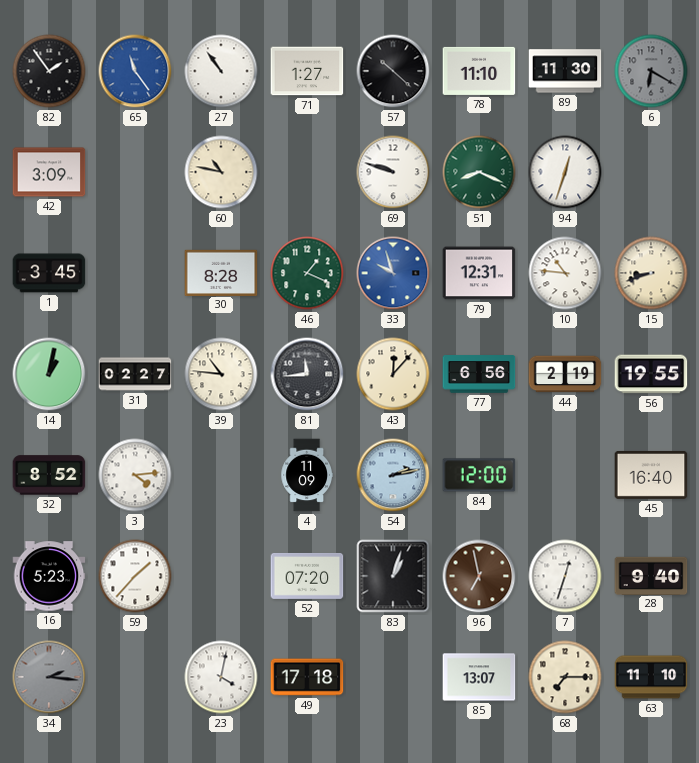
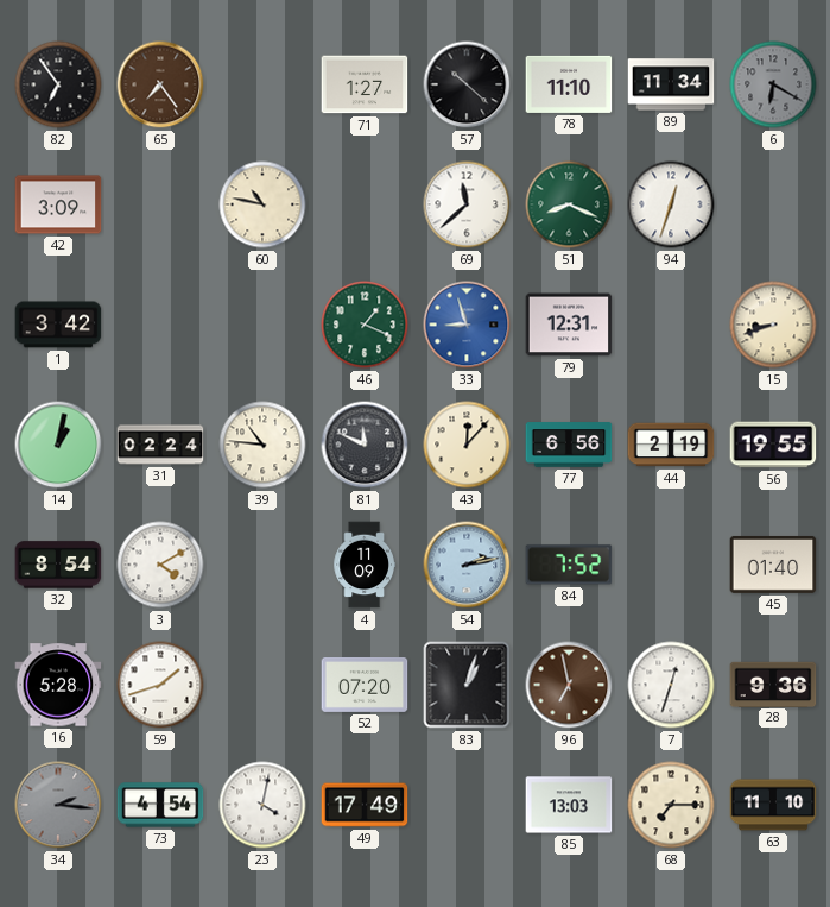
82: 1:54 -> 6:54 (58, 84)
65: 11:24 -> 7:24 (160, 84)
65 dial: blue -> brown (160, 84)
27: 10:54 -> none (221, 71)
89: 11:30 -> 11:34 (671, 84)
69: 9:48 -> 11:38 (467, 204)
1: 3:45 -> 3:42 (58, 325)
30: 8:28 -> none (221, 272)
33: 9:57 -> 8:57 (467, 325)
10: 10:46 -> none (565, 273)
31: 02:27 -> 02:24 (160, 445)
81: 11:44 -> 11:49 (365, 445)
32: 8:52 -> 8:54 (58, 565)
3: 4:14 -> 4:10 (160, 565)
84: 12:00 -> 7:52 (569, 565)
45: 16:40 -> 01:40 (773, 565)
16: 5:23 -> 5:28 (58, 685)
59: 1:37 -> 1:42 (160, 685)
28: 9:40 -> 9:36 (773, 684)
73: none -> 4:54 (160, 805)
49: 17:18 -> 17:49 (365, 805)
85: 13:07 -> 13:03 (569, 805)
